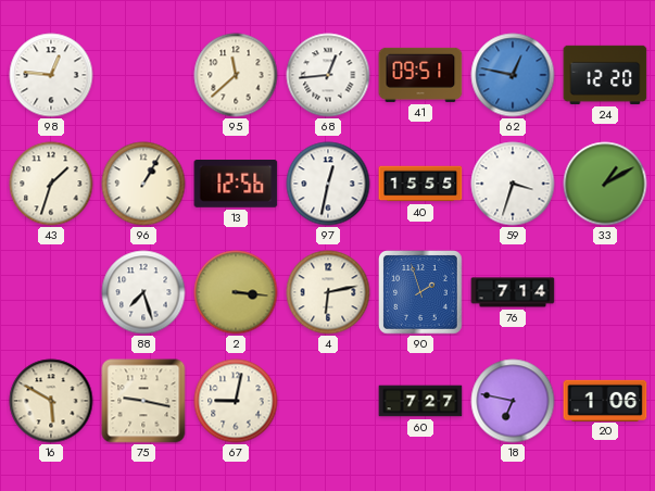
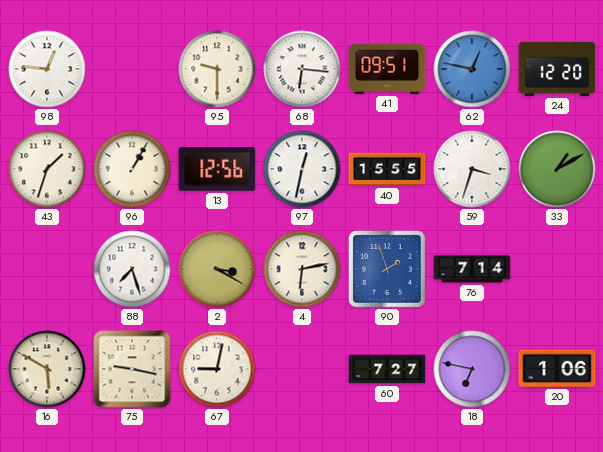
95: 11:38 -> 9:30 (217, 69)
68: 12:44 -> 6:16 (302, 69)
2: 3:16 -> 3:20 (217, 269)
